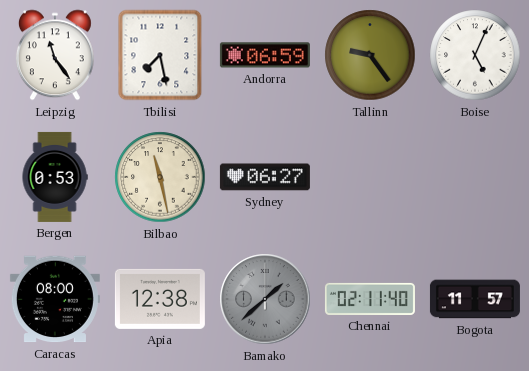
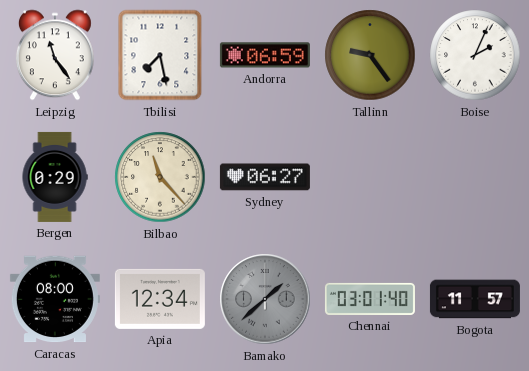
Boise: 5:04 -> 2:04 (475, 55)
Bergen: 0:53 -> 0:29 (55, 177)
Bilbao: 11:28 -> 11:23 (160, 177)
Apia: 12:38 -> 12:34 (160, 299)
Chennai: 02:11 -> 03:01 (370, 299)
